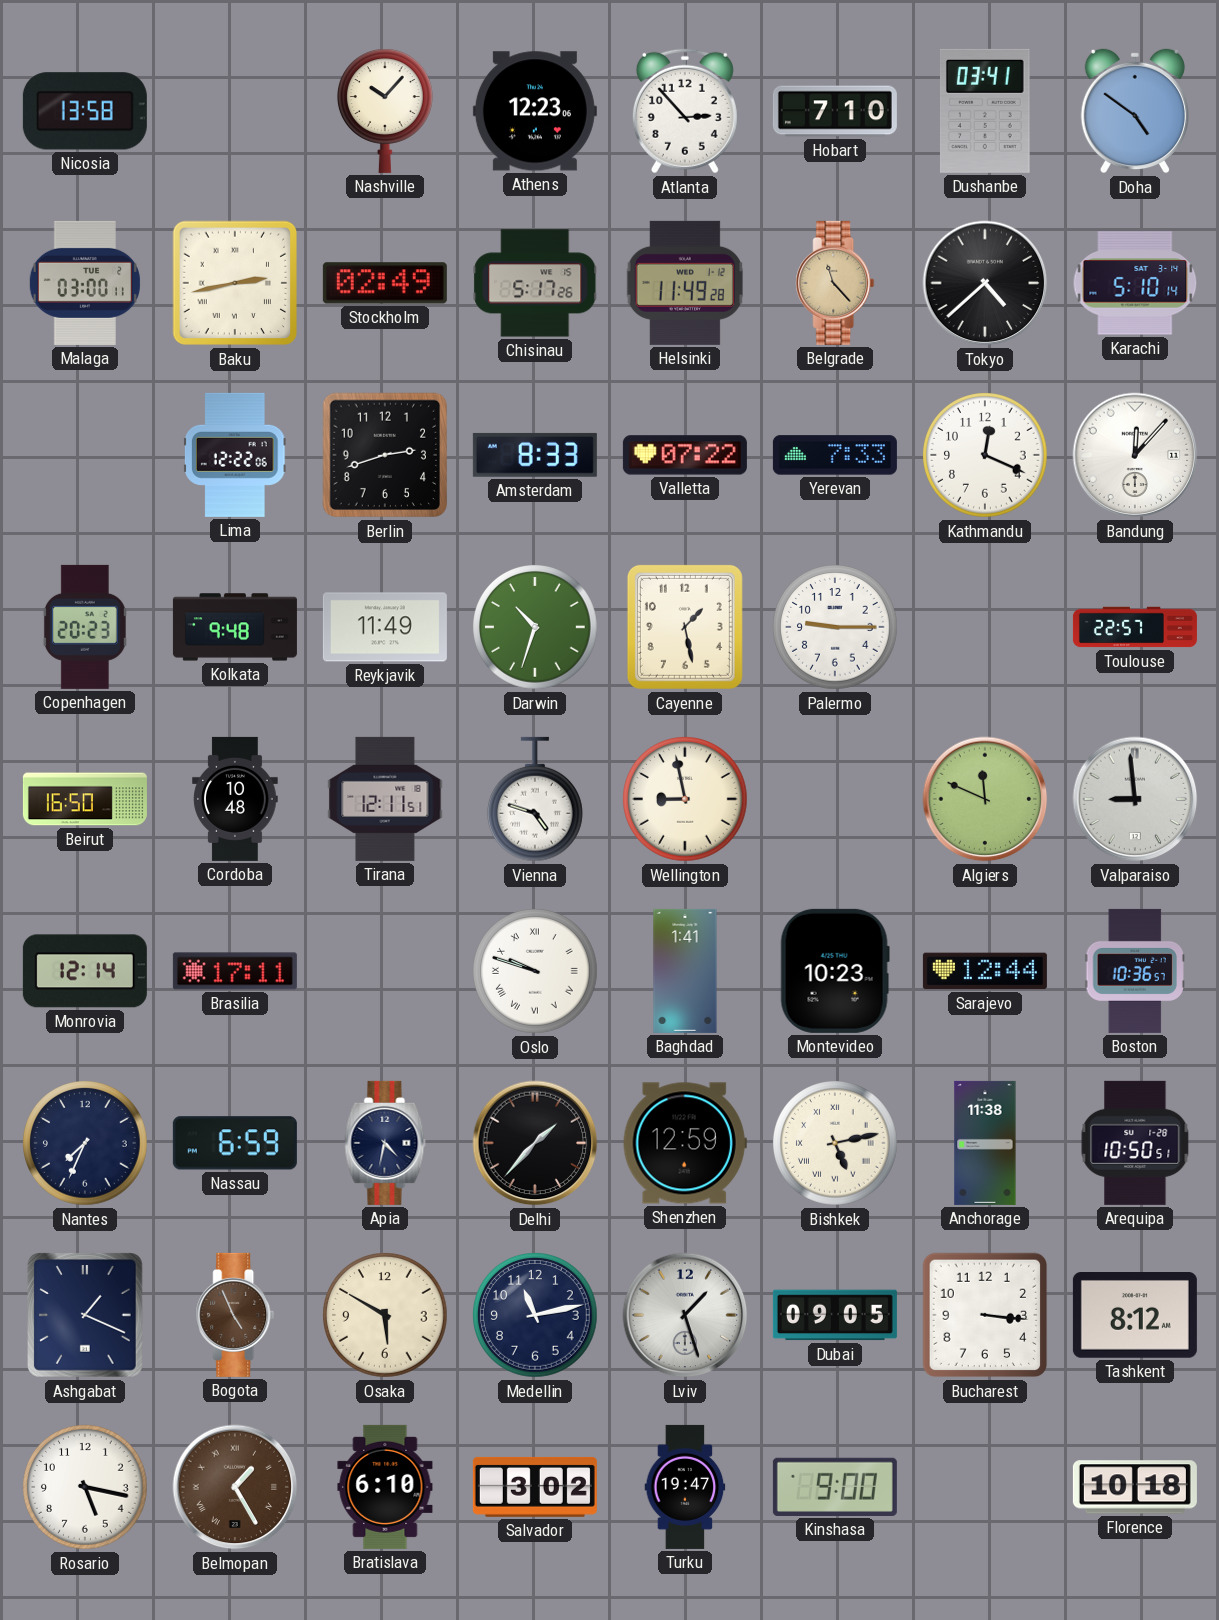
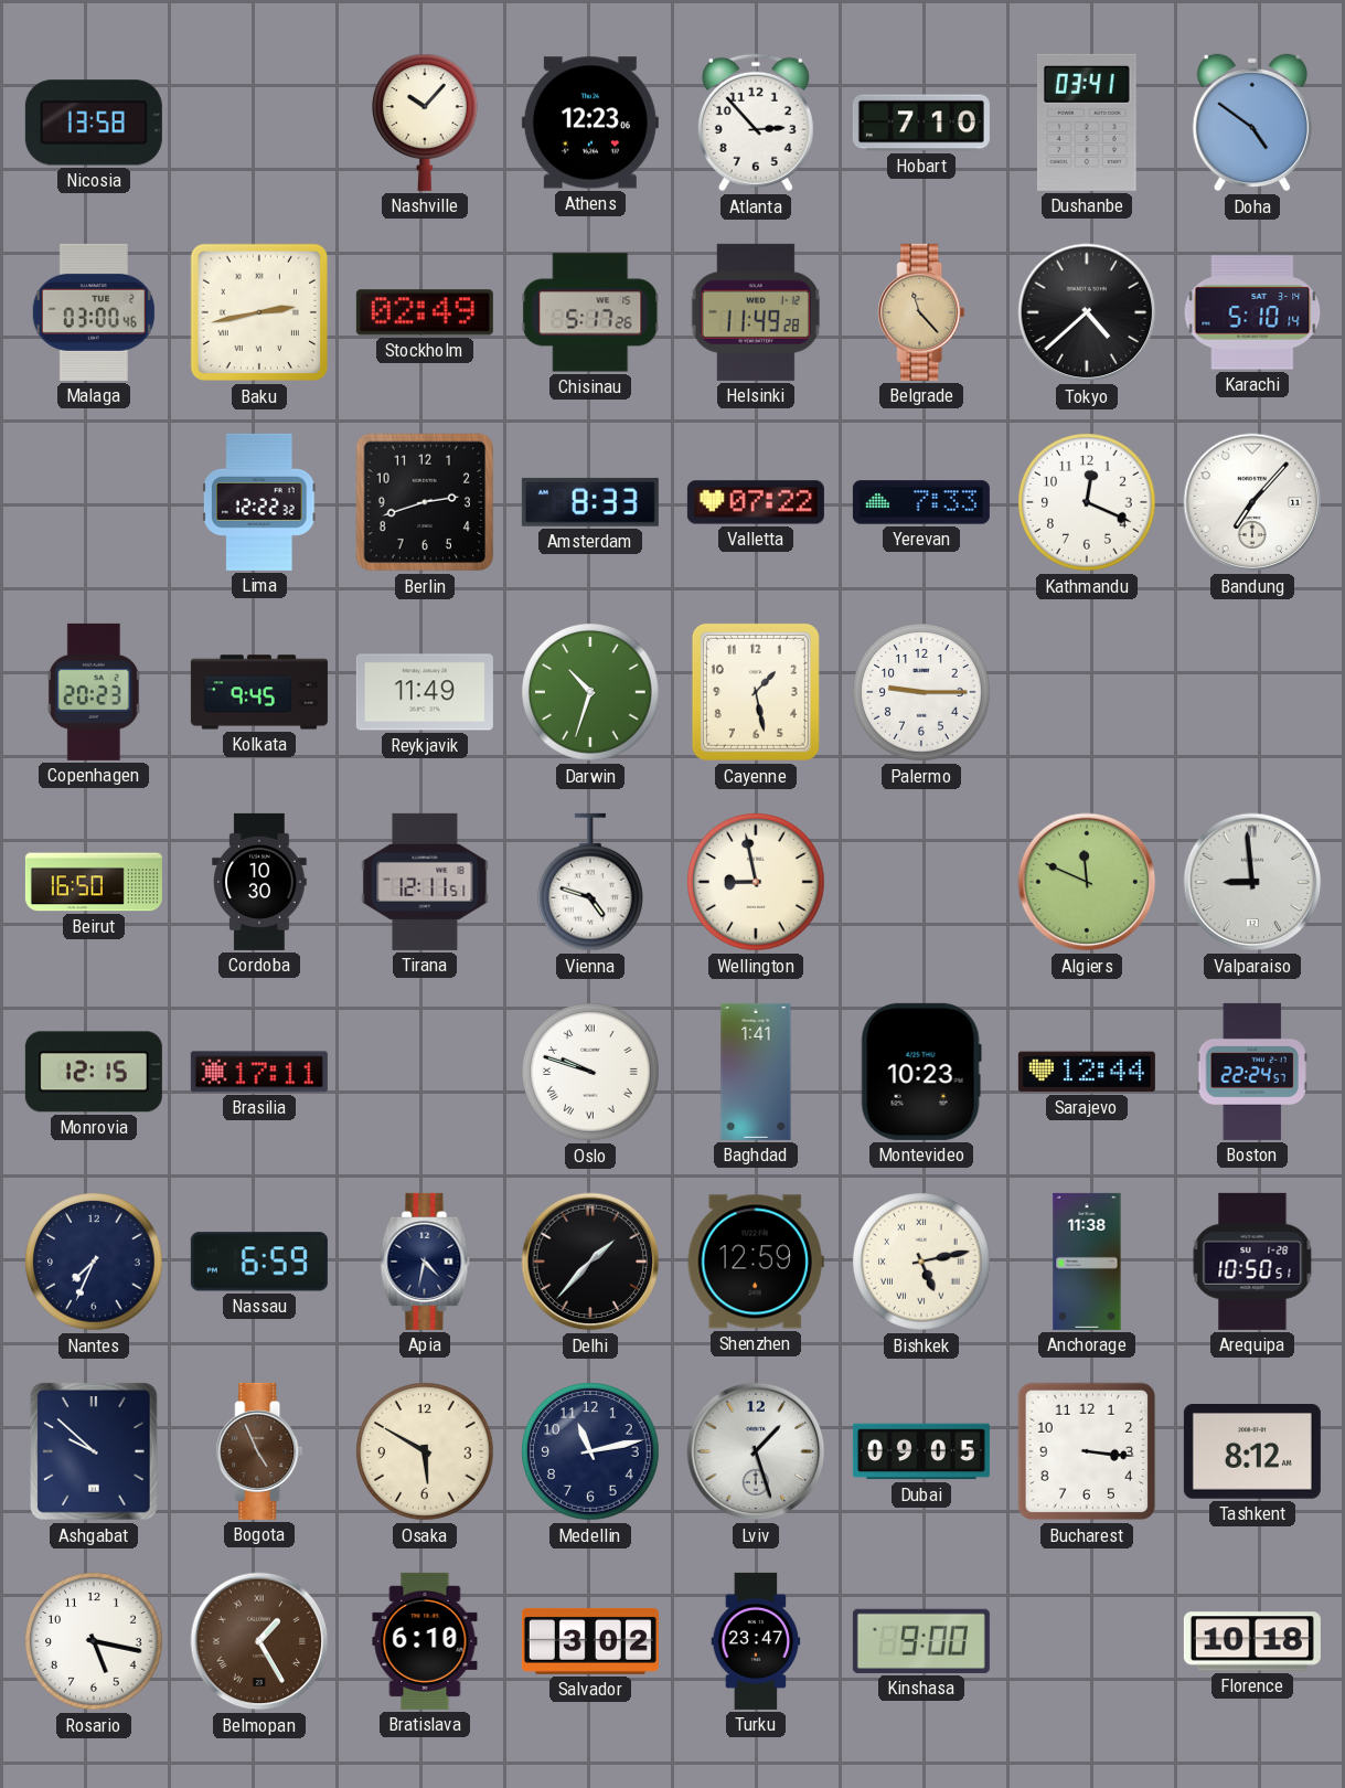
Malaga: 03:00:11 -> 03:00:46 (94, 312)
Lima: 12:22:06 -> 12:22:32 (259, 502)
Bandung: 12:07 -> 7:07 (1252, 502)
Kolkata: 9:48 -> 9:45 (259, 692)
Toulouse: 22:57 -> none (1135, 627)
Cordoba: 10:48 -> 10:30 (259, 882)
Monrovia: 12:14 -> 12:15 (94, 1072)
Boston: 10:36 -> 22:24 (1252, 1072)
Ashgabat: 1:19 -> 9:52 (95, 1452)
Turku: 19:47 -> 23:47 (756, 1641)
